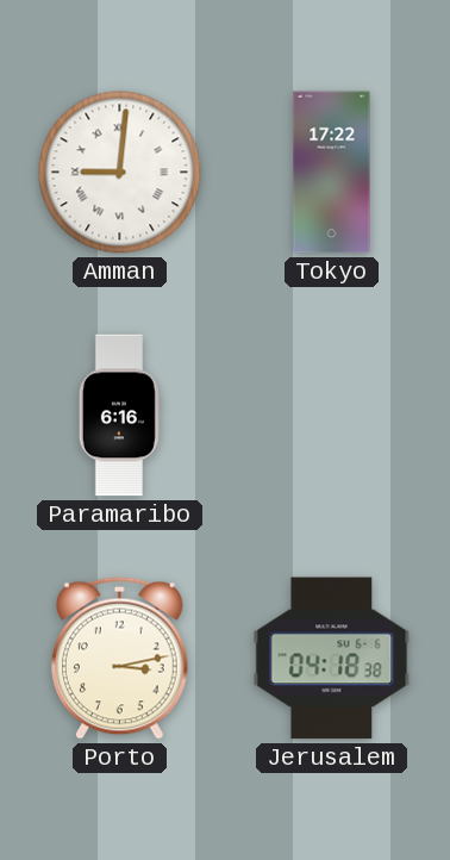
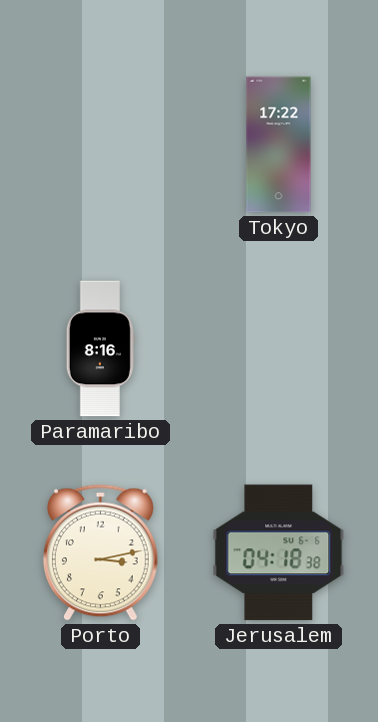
Amman: 9:01 -> none (120, 173)
Paramaribo: 6:16 -> 8:16 (100, 349)
